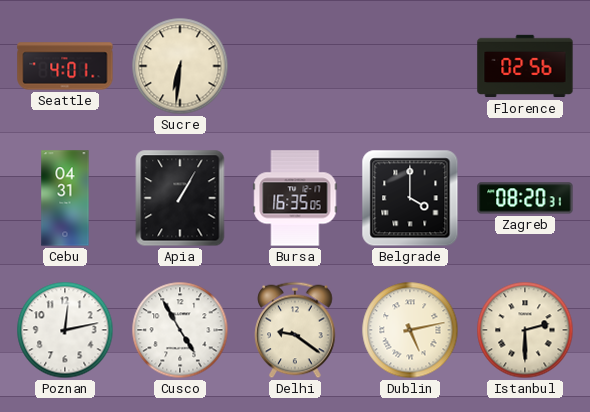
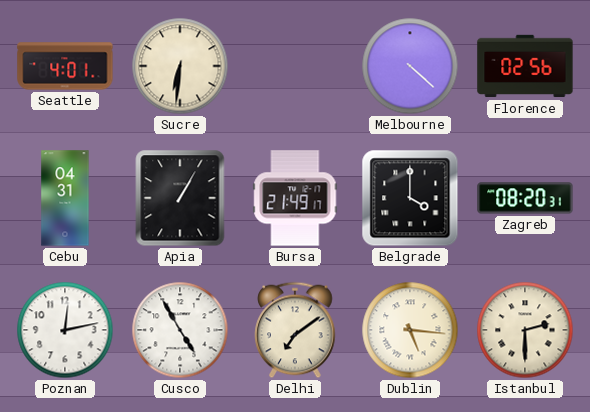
Melbourne: none -> 4:22 (410, 66)
Bursa: 16:35 -> 21:49 (295, 198)
Delhi: 9:21 -> 7:09 (295, 330)
Dublin: 5:13 -> 5:16 (410, 330)
